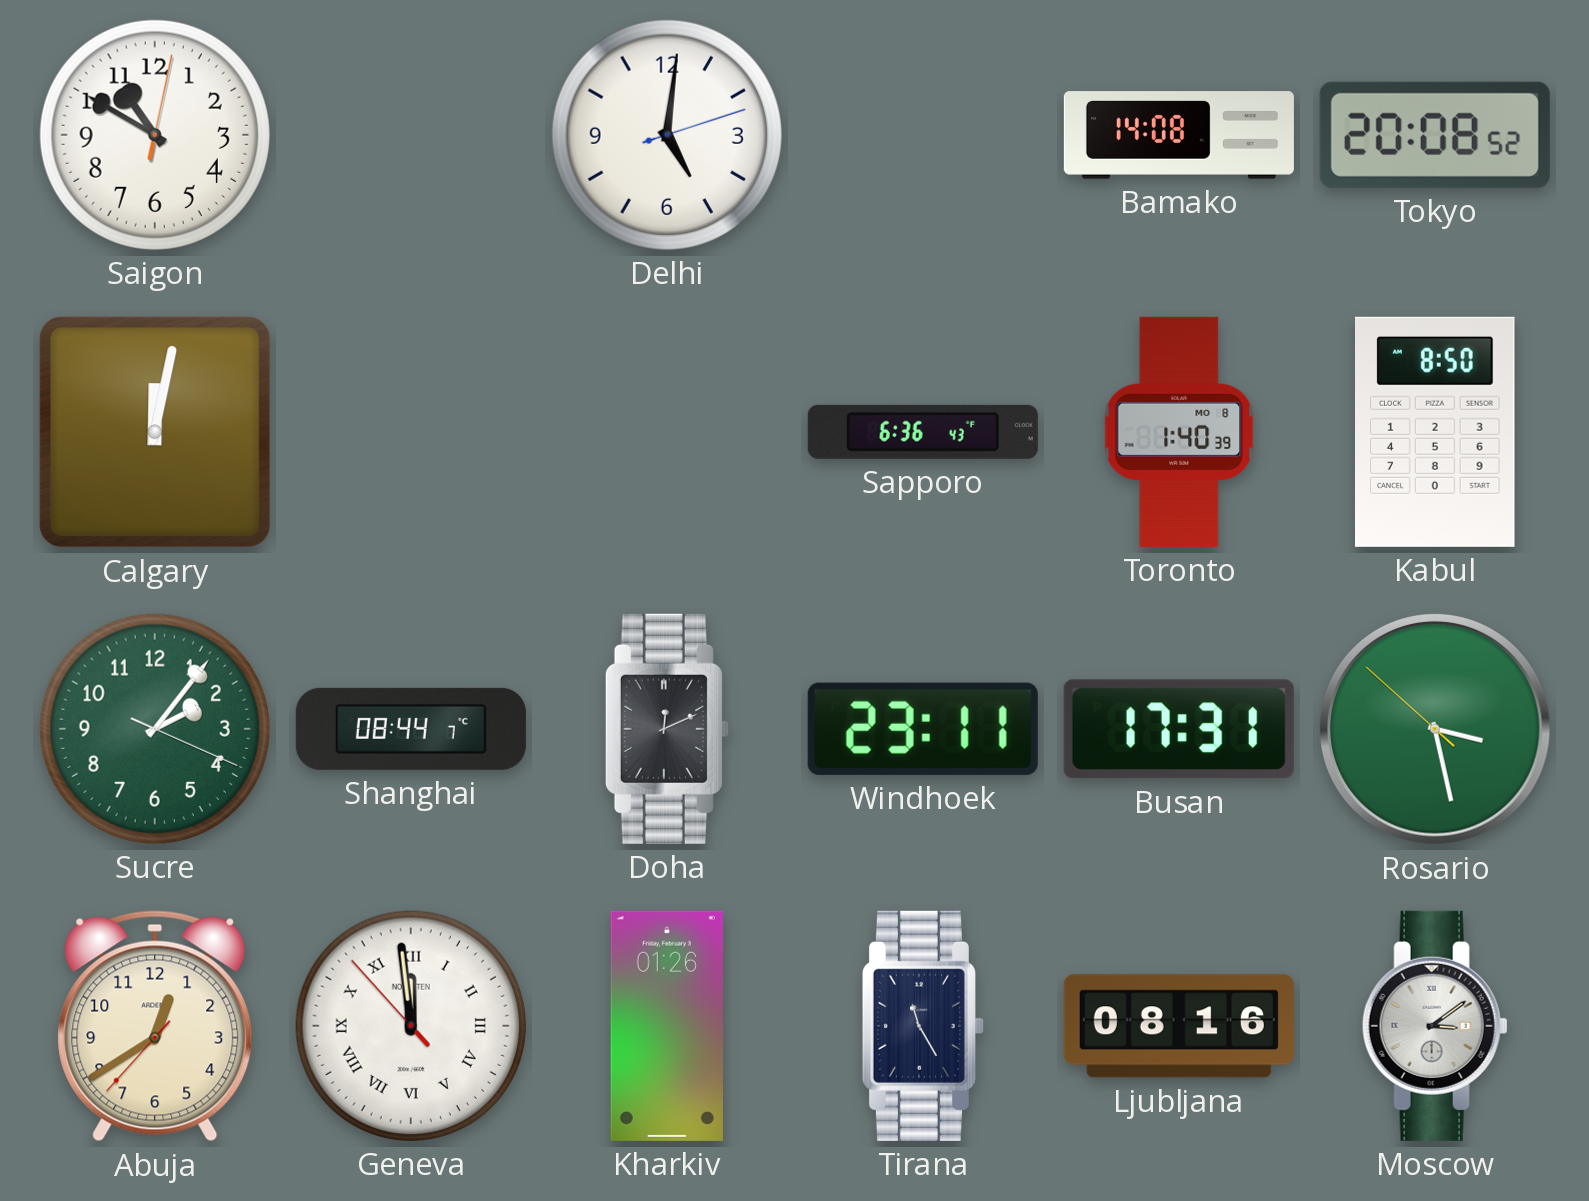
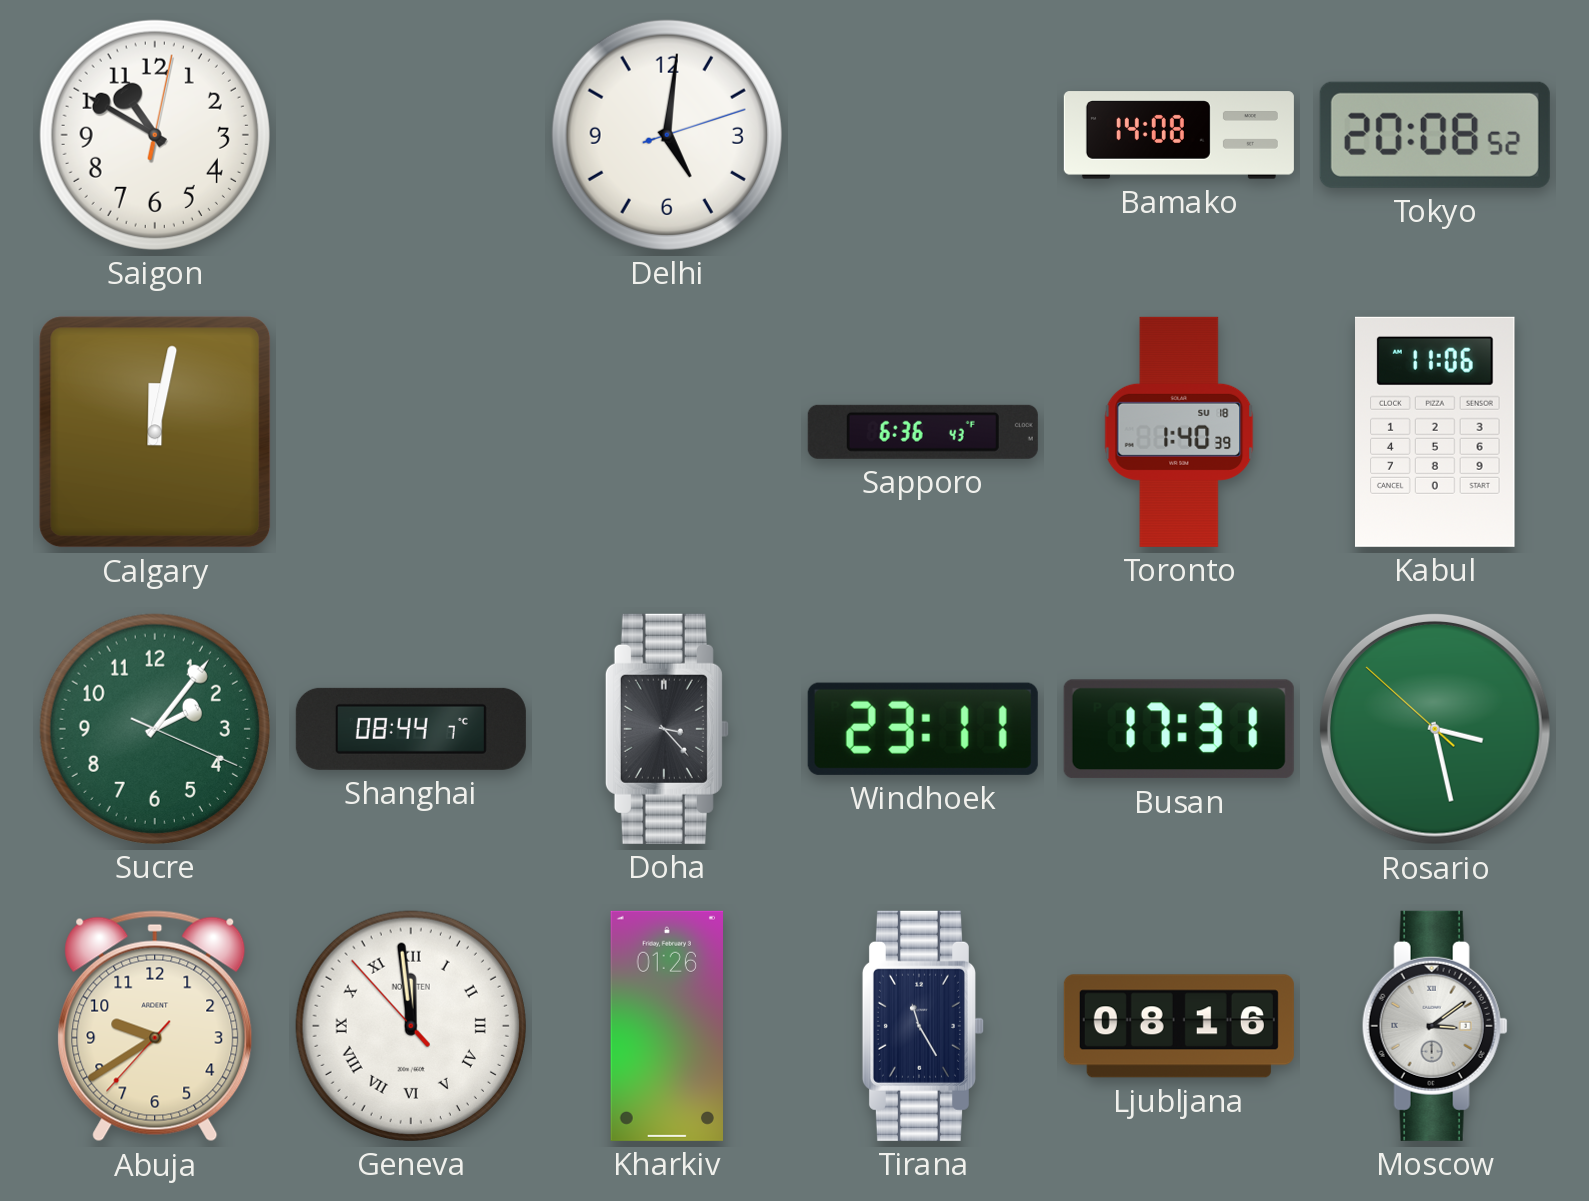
Toronto date: MO 8 -> SU 18 (1179, 432)
Kabul: 8:50 -> 11:06 (1436, 432)
Doha: 12:11 -> 3:23 (667, 729)
Abuja: 12:39 -> 9:39 (155, 1026)
